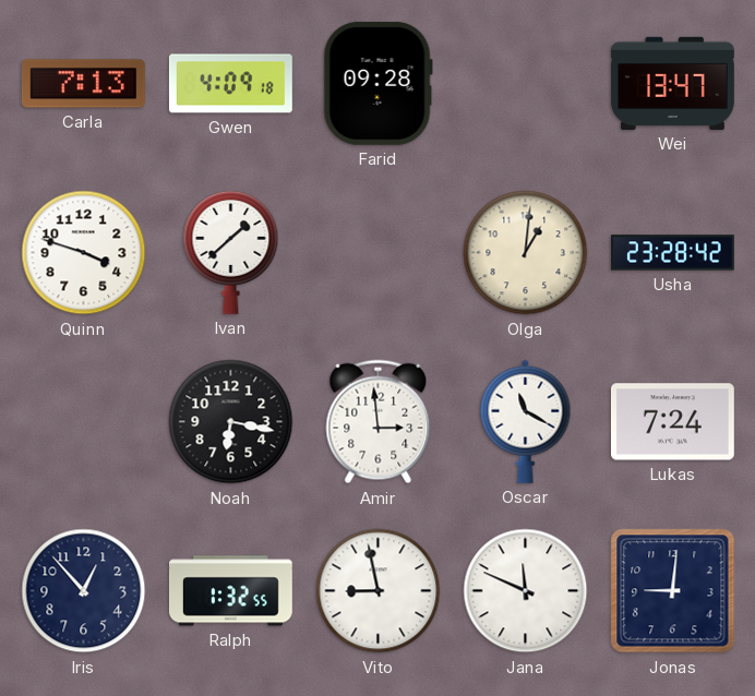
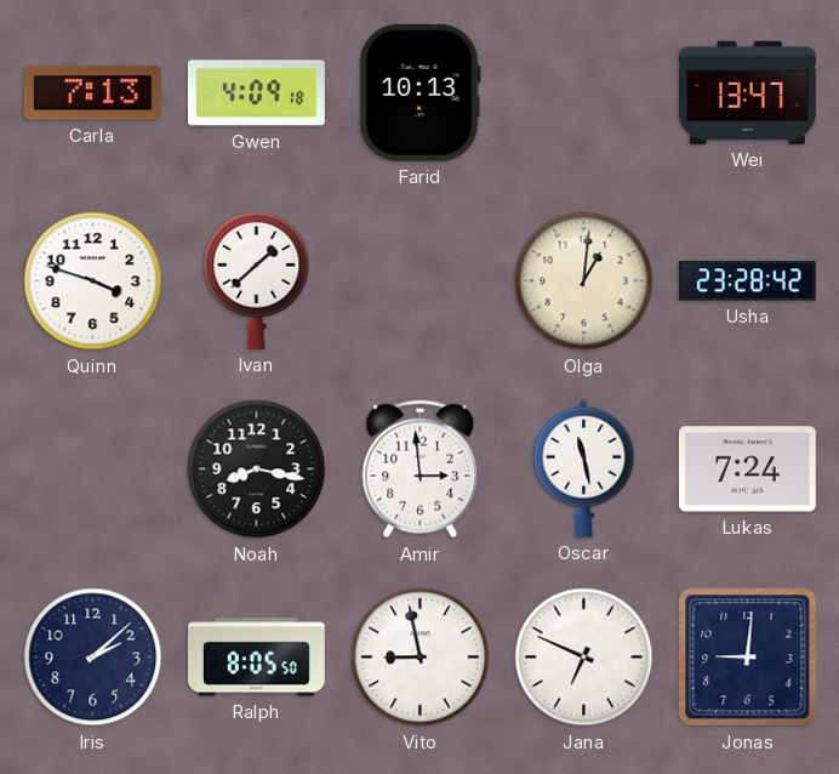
Farid: 09:28 -> 10:13 (419, 92)
Noah: 6:17 -> 8:17 (257, 469)
Oscar: 11:20 -> 11:28 (584, 468)
Iris: 12:53 -> 2:08 (93, 658)
Ralph: 1:32 -> 8:05 (256, 658)
Jana: 11:49 -> 6:49 (584, 658)
